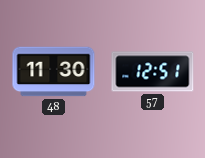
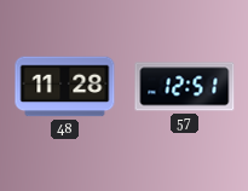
48: 11:30 -> 11:28 (65, 87)
